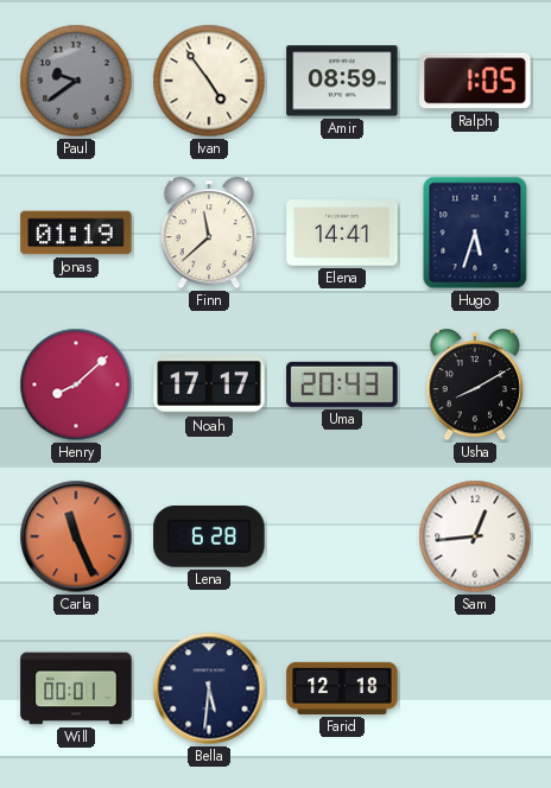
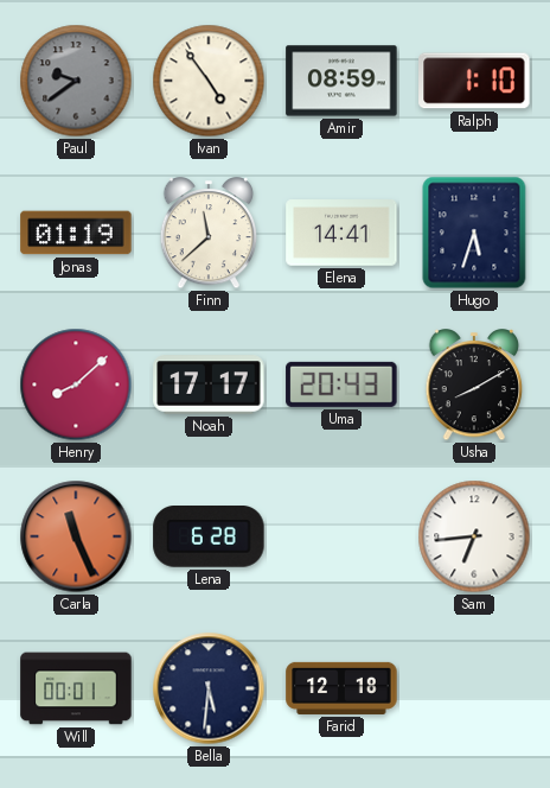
Ralph: 1:05 -> 1:10 (474, 81)
Sam: 12:44 -> 6:44 (474, 536)
